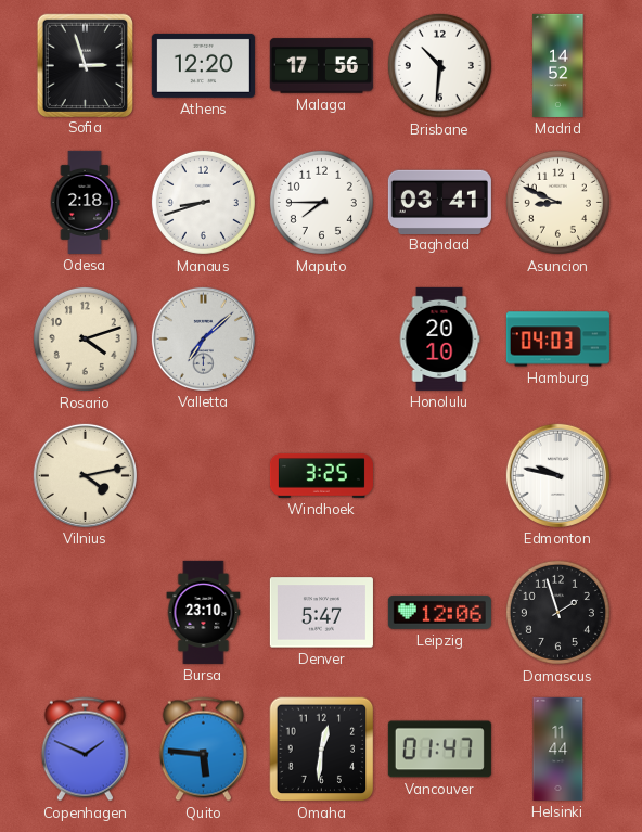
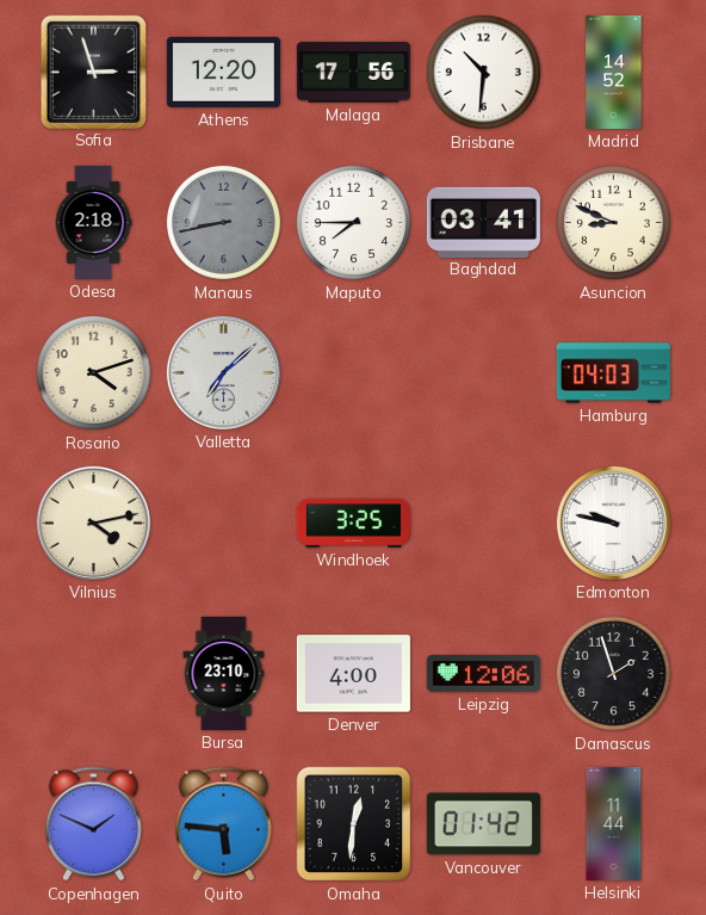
Manaus: 8:42 -> 8:43 (223, 222)
Manaus dial: white -> grey (223, 222)
Honolulu: 20:10 -> none (439, 338)
Denver: 5:47 -> 4:00 (353, 674)
Vancouver: 01:47 -> 01:42 (483, 824)
